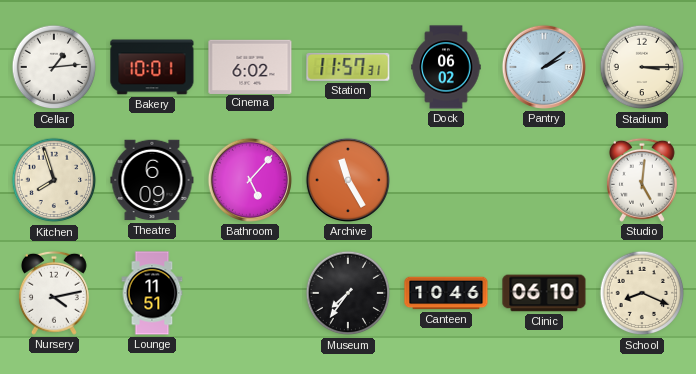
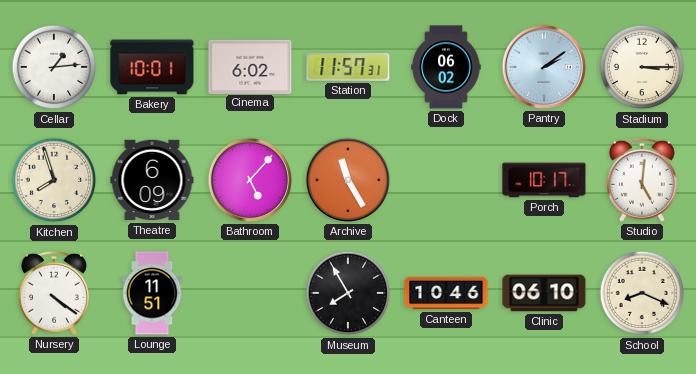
Porch: none -> 10:17 (544, 180)
Nursery: 4:13 -> 4:21 (54, 293)
Museum: 7:36 -> 7:55 (348, 293)
